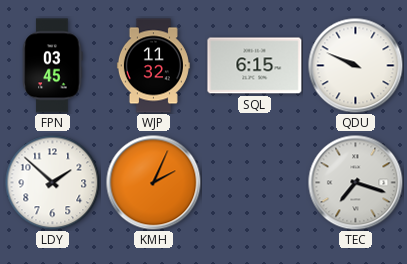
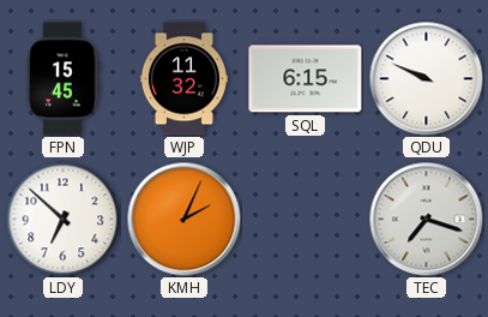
FPN: 03:45 -> 15:45 (64, 79)
LDY: 1:52 -> 6:52 (62, 219)
